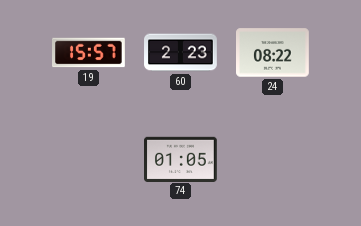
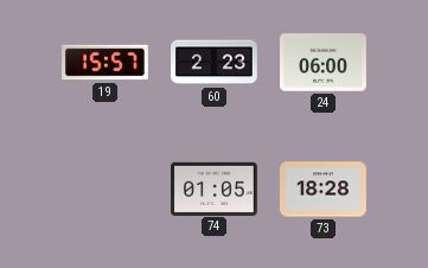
24: 08:22 -> 06:00 (324, 63)
73: none -> 18:28 (324, 190)
